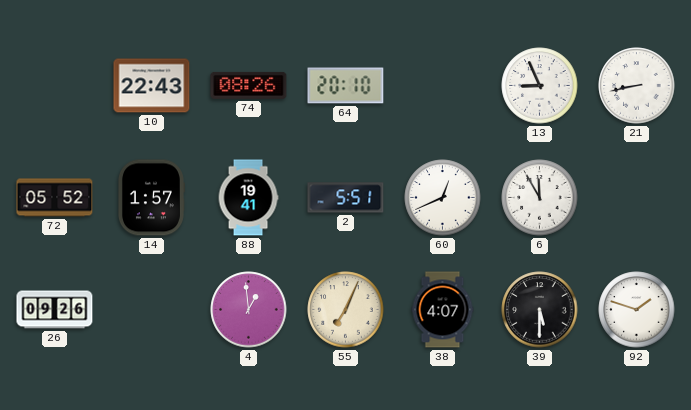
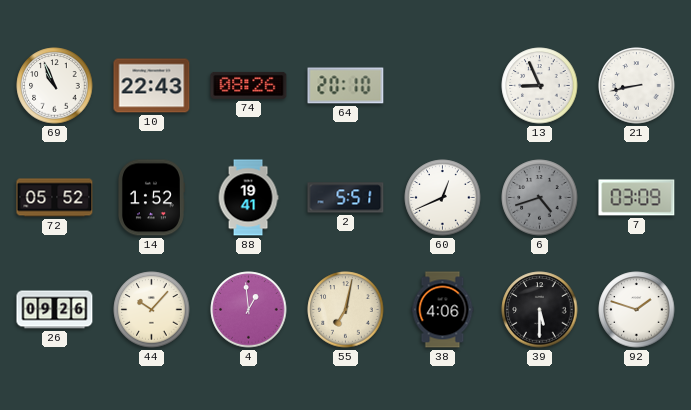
69: none -> 10:56 (55, 86)
14: 1:57 -> 1:52 (151, 198)
6: 11:55 -> 4:42 (540, 198)
6 dial: white -> grey (540, 198)
7: none -> 03:09 (637, 198)
44: none -> 10:07 (152, 310)
55: 7:04 -> 7:02 (346, 310)
38: 4:07 -> 4:06 (443, 310)
